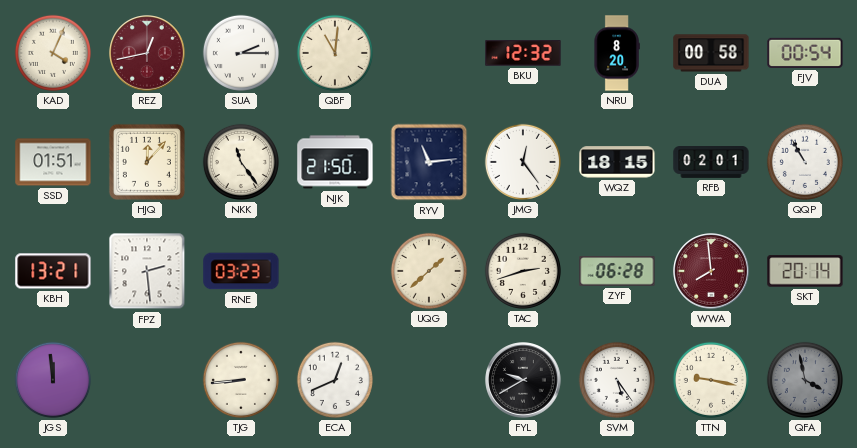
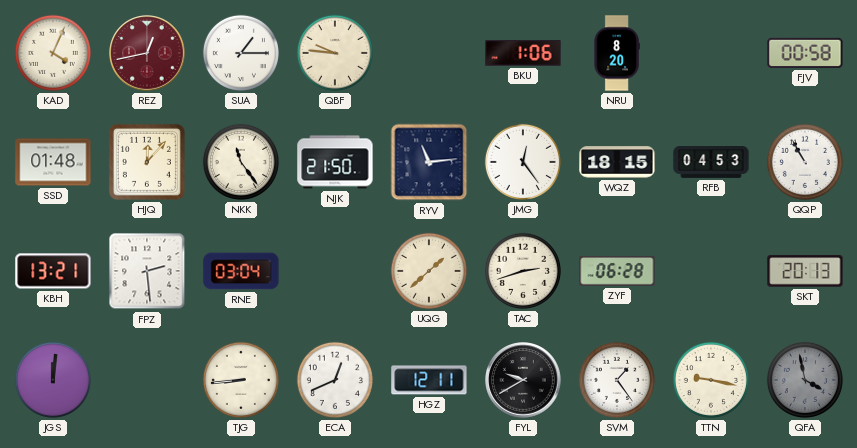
SUA: 2:15 -> 1:15 (241, 53)
QBF: 11:01 -> 9:46 (335, 53)
BKU: 12:32 -> 1:06 (523, 53)
DUA: 00:58 -> none (711, 53)
FJV: 00:54 -> 00:58 (805, 53)
SSD: 01:51 -> 01:48 (53, 162)
RFB: 02:01 -> 04:53 (711, 163)
RNE: 03:23 -> 03:04 (241, 271)
WWA: 7:59 -> none (711, 271)
SKT: 20:14 -> 20:13 (805, 271)
JGS: 11:59 -> 12:01 (53, 380)
HGZ: none -> 12:11 (429, 380)
SVM: 5:24 -> 1:24 (617, 380)
